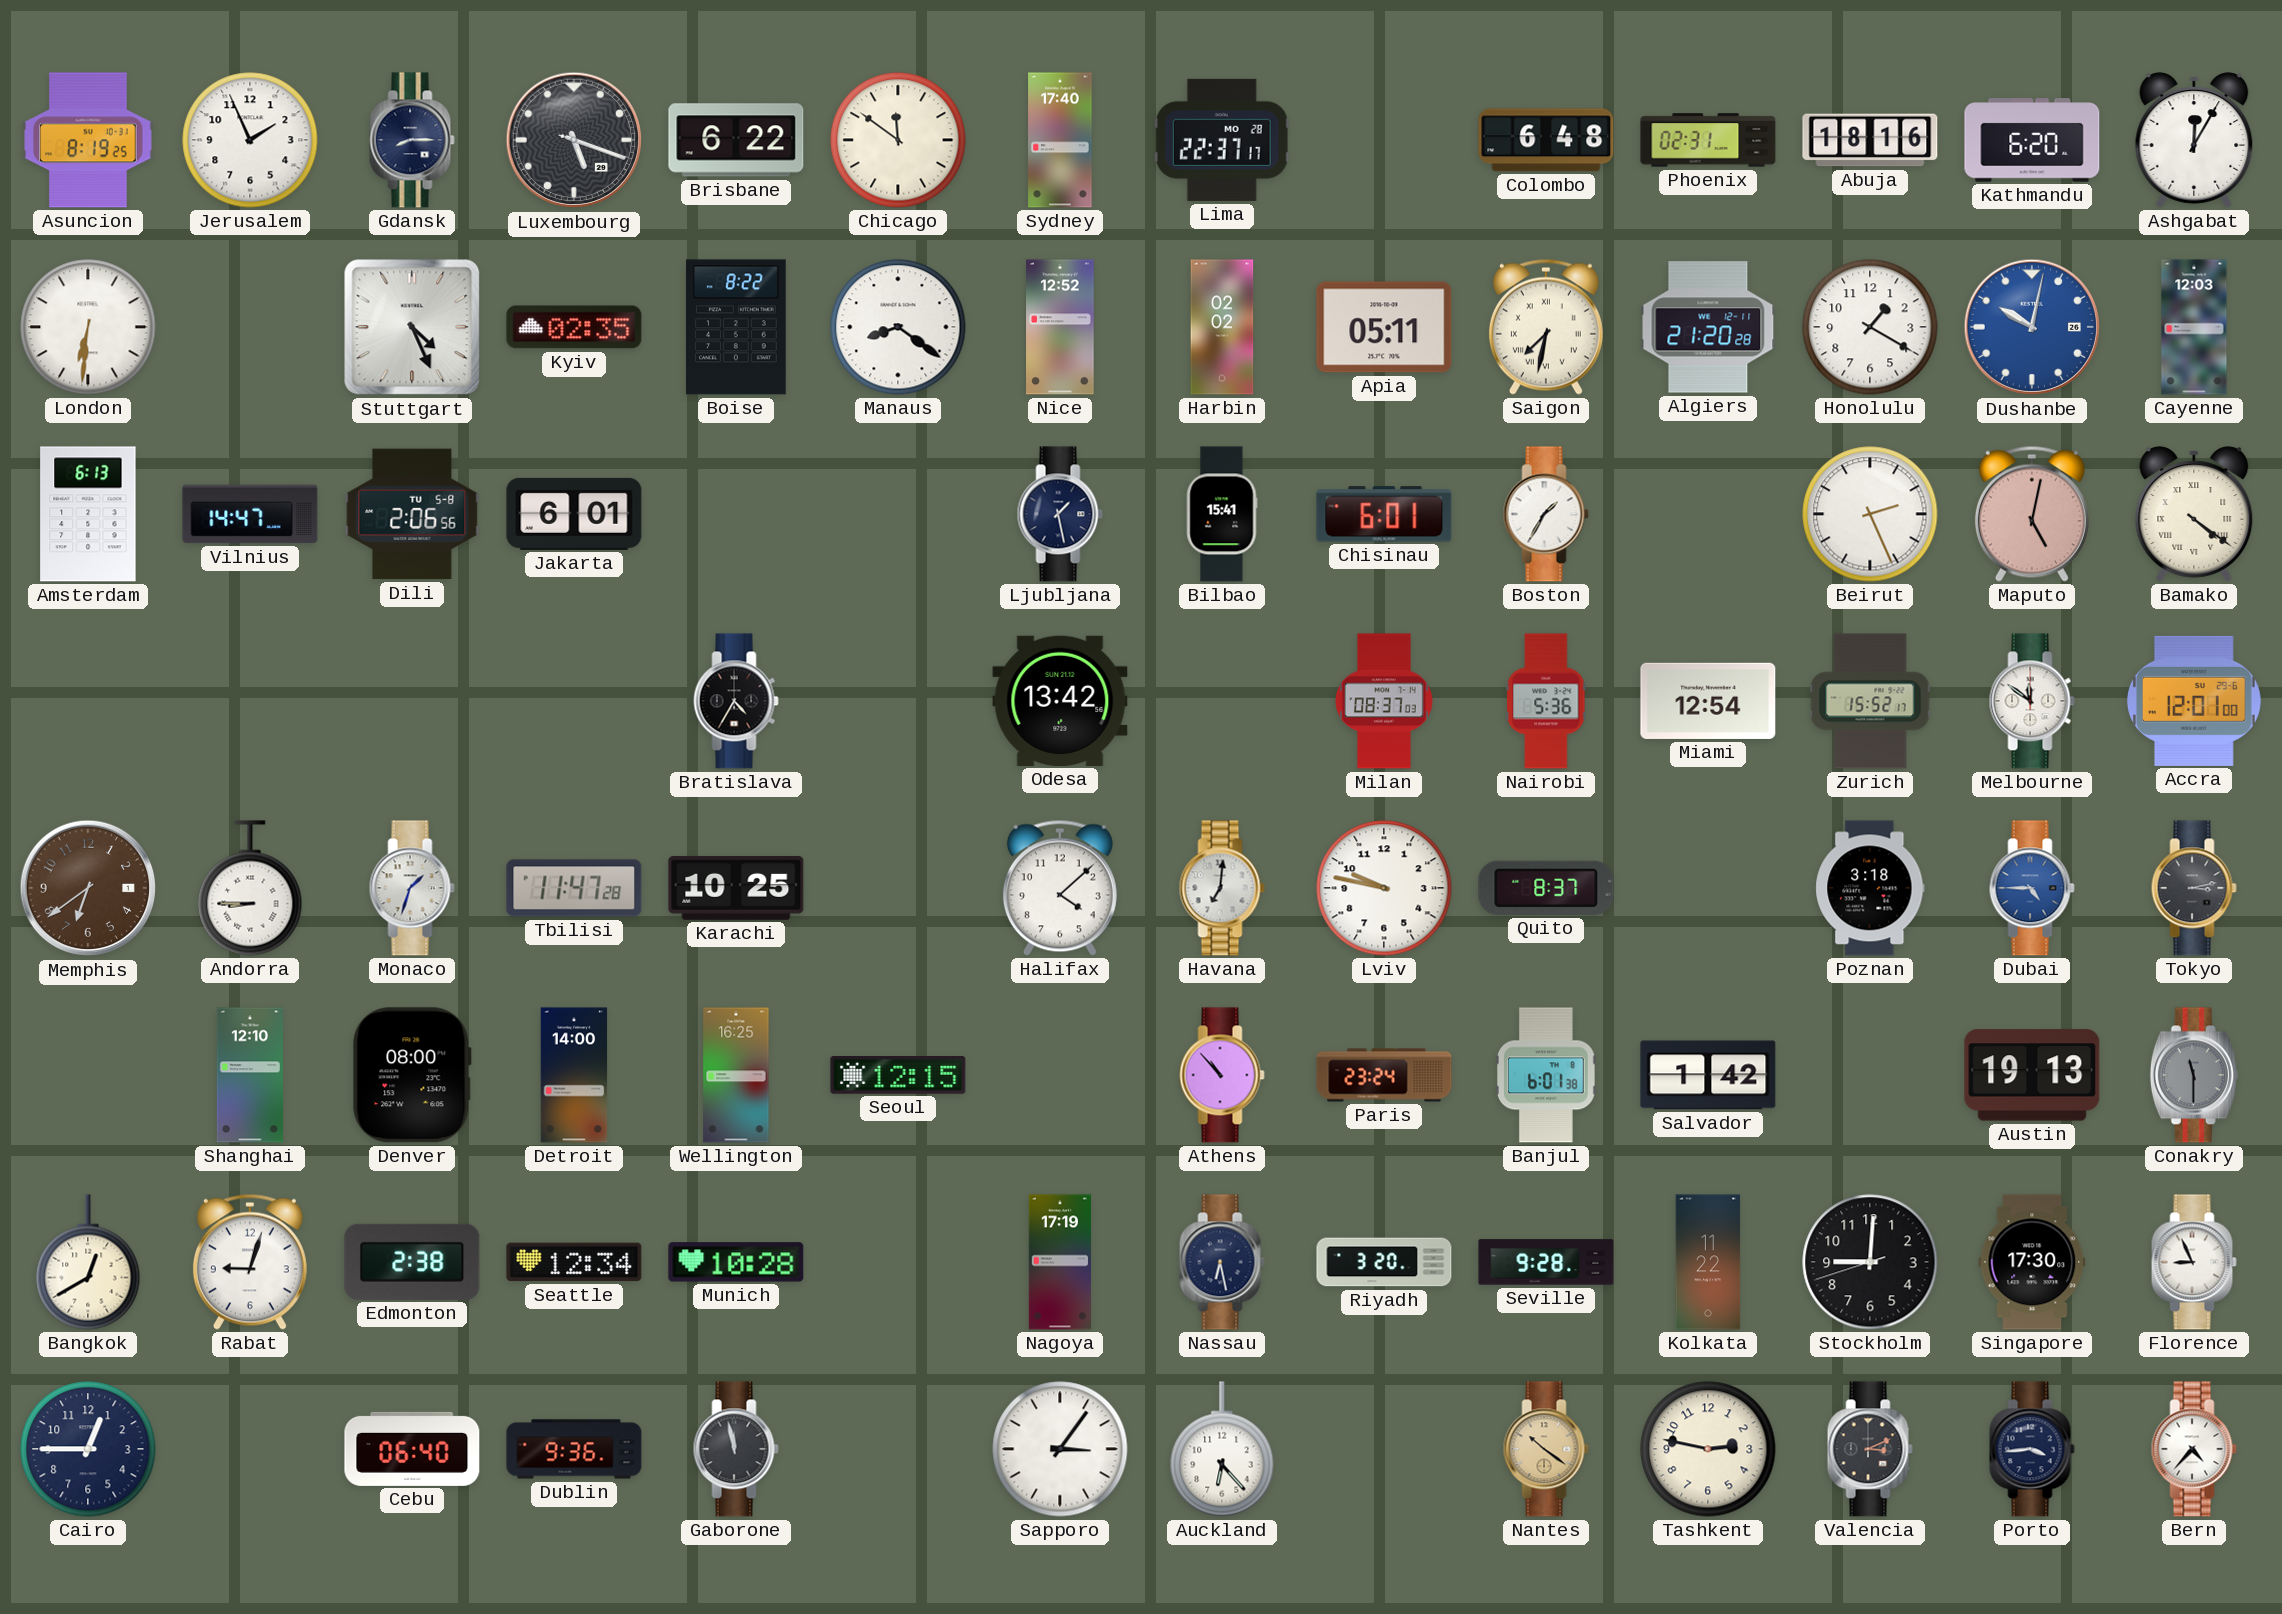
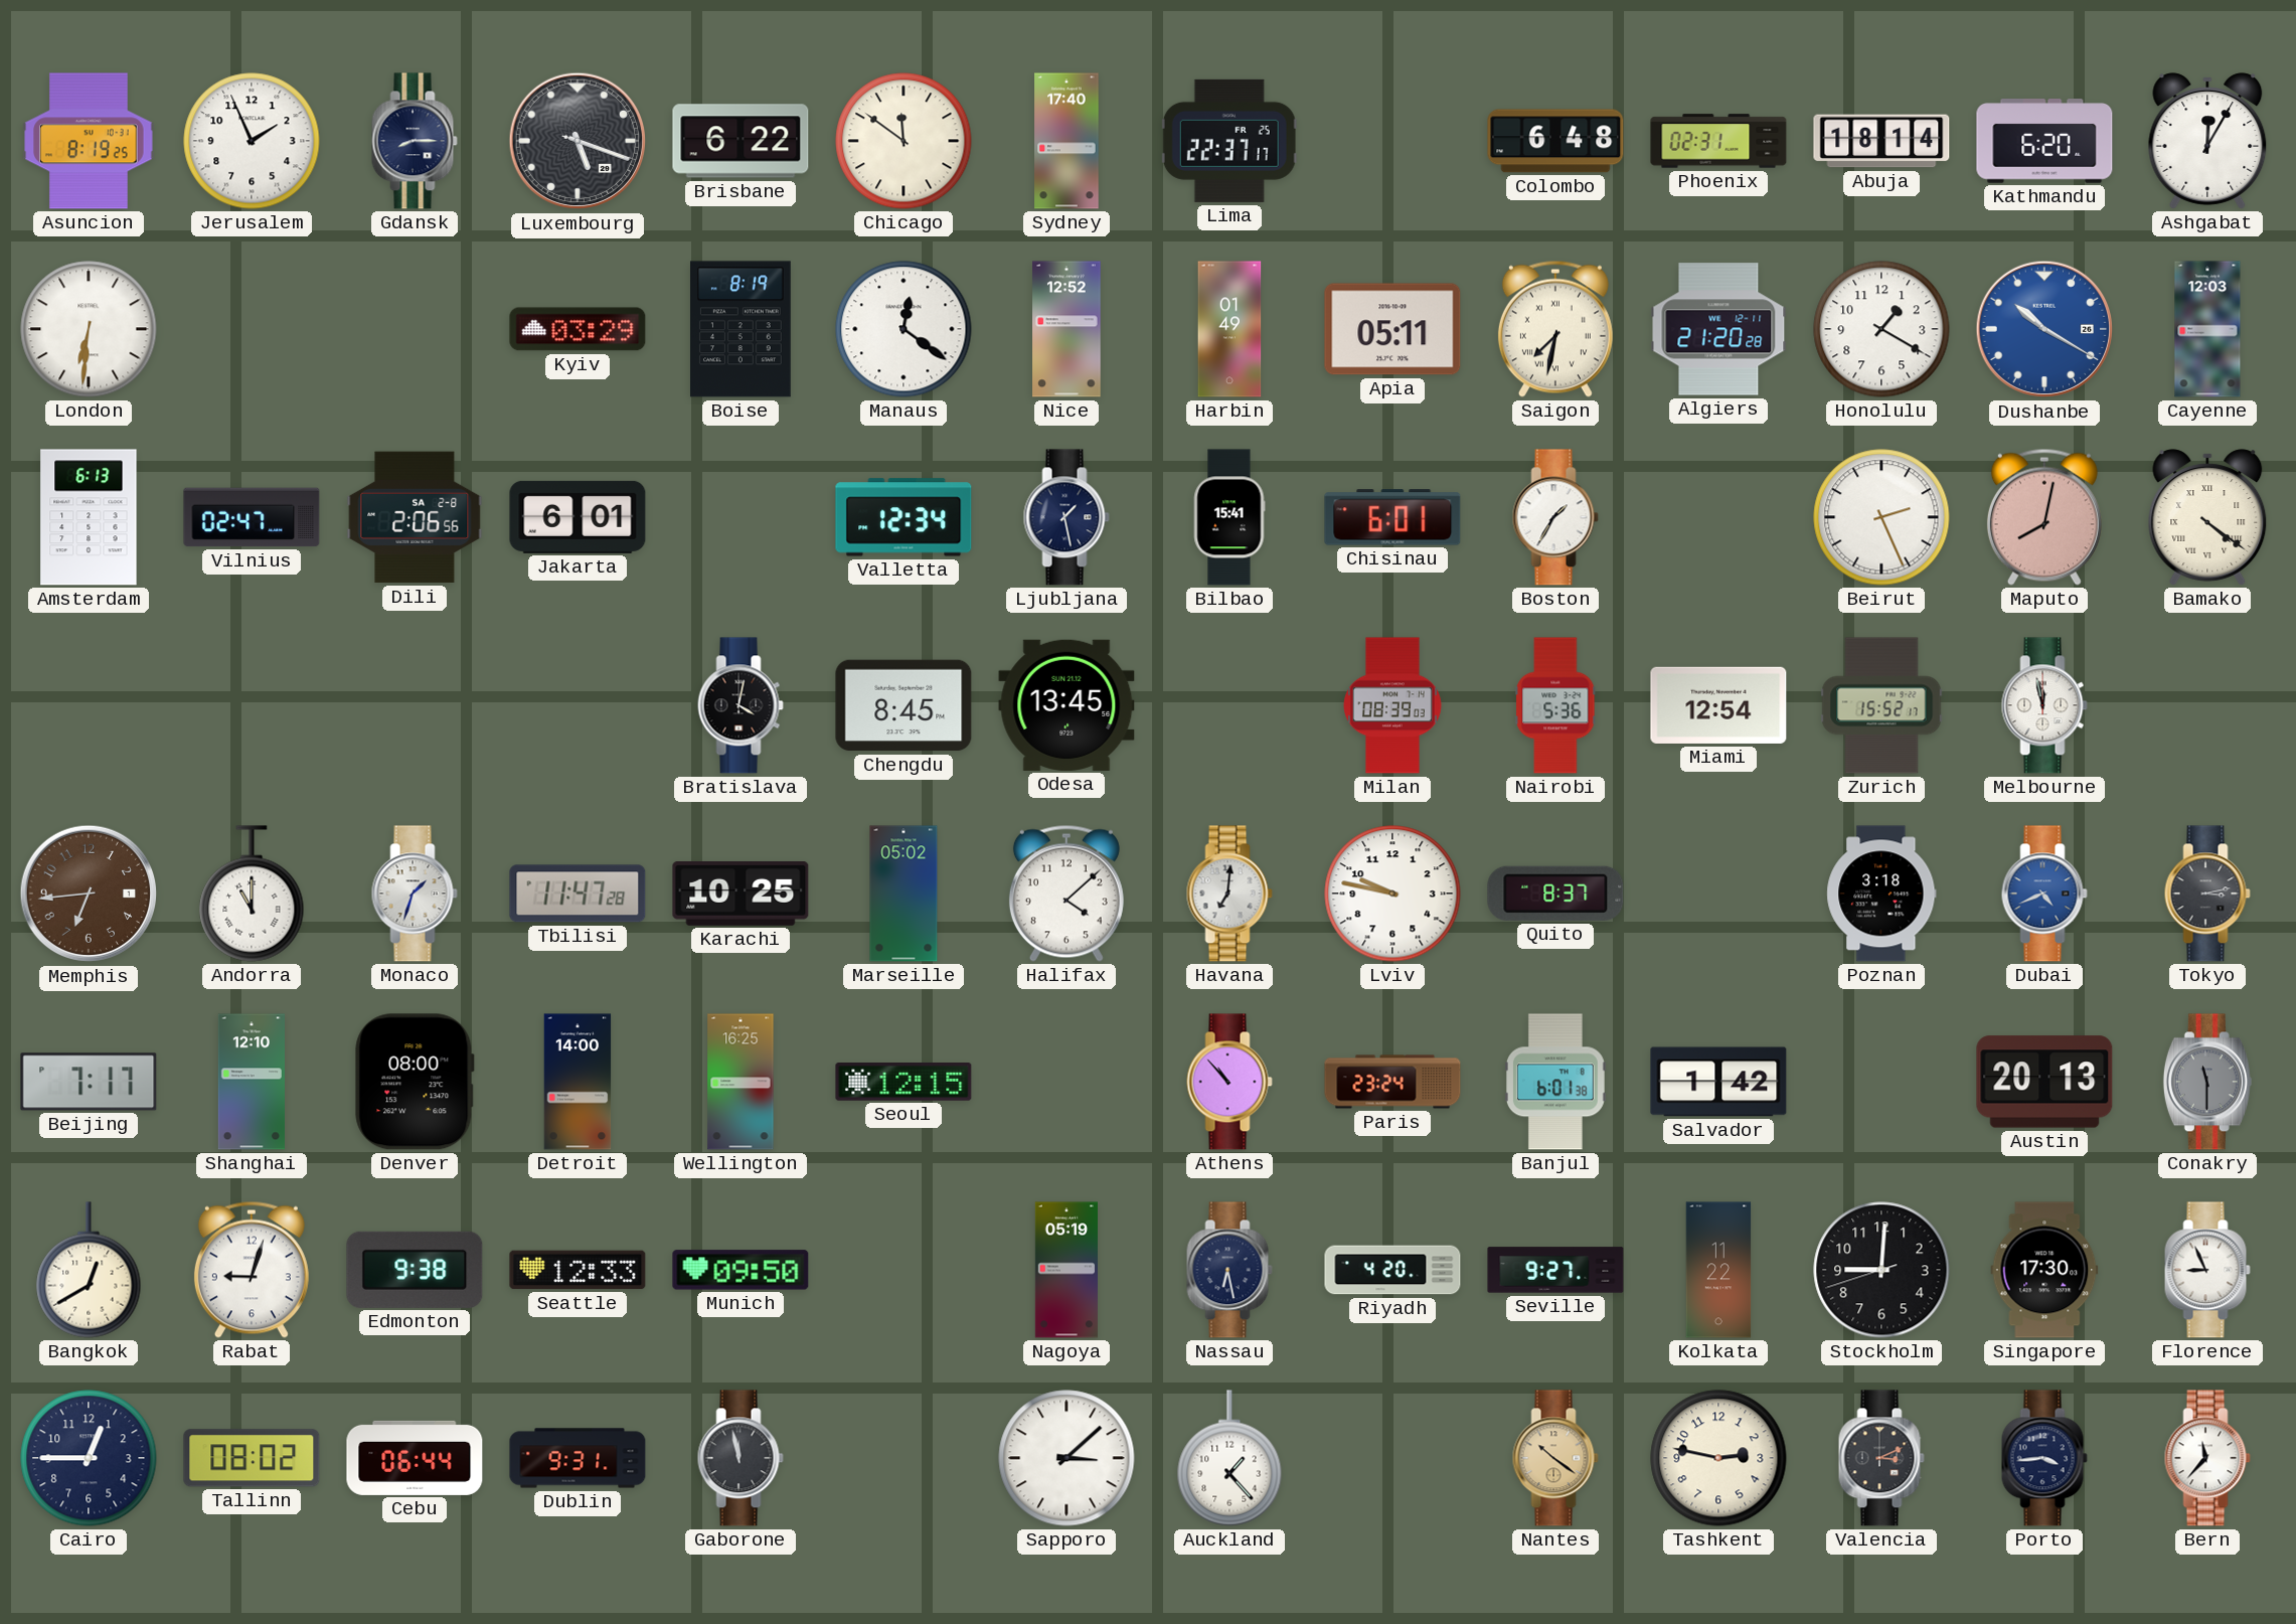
Lima date: MO 28 -> FR 25 (1229, 141)
Abuja: 18:16 -> 18:14 (1881, 141)
Stuttgart: 4:26 -> none (412, 327)
Kyiv: 02:35 -> 03:29 (578, 329)
Boise: 8:22 -> 8:19 (742, 329)
Manaus: 8:21 -> 12:21 (904, 329)
Harbin: 02:02 -> 01:49 (1229, 329)
Dushanbe: 10:02 -> 10:20 (2044, 329)
Vilnius: 14:47 -> 02:47 (252, 517)
Dili date: TU 5-8 -> SA 2-8 (415, 517)
Valletta: none -> 12:34 (904, 517)
Maputo: 5:02 -> 8:02 (2044, 517)
Bratislava: 4:35 -> 4:02 (741, 705)
Chengdu: none -> 8:45 (904, 705)
Odesa: 13:42 -> 13:45 (1067, 705)
Milan: 08:37 -> 08:39 (1393, 705)
Melbourne: 11:51 -> 11:58 (2044, 705)
Accra: 12:01 -> none (2194, 701)
Memphis: 6:39 -> 6:44 (89, 894)
Andorra: 8:45 -> 11:00 (252, 894)
Marseille: none -> 05:02 (904, 894)
Dubai: 4:45 -> 4:41 (2044, 894)
Beijing: none -> 7:17 (89, 1082)
Austin: 19:13 -> 20:13 (2044, 1082)
Edmonton: 2:38 -> 9:38 (415, 1270)
Seattle: 12:34 -> 12:33 (578, 1270)
Munich: 10:28 -> 09:50 (741, 1270)
Nagoya: 17:19 -> 05:19 (1067, 1270)
Riyadh: 3:20 -> 4:20 (1392, 1270)
Seville: 9:28 -> 9:27 (1555, 1270)
Tallinn: none -> 08:02 (252, 1458)
Cebu: 06:40 -> 06:44 (415, 1458)
Dublin: 9:36 -> 9:31 (578, 1458)
Sapporo: 3:06 -> 3:08 (1067, 1458)
Auckland: 6:23 -> 1:23 (1229, 1458)
Bern: 4:37 -> 11:37 (2207, 1458)
